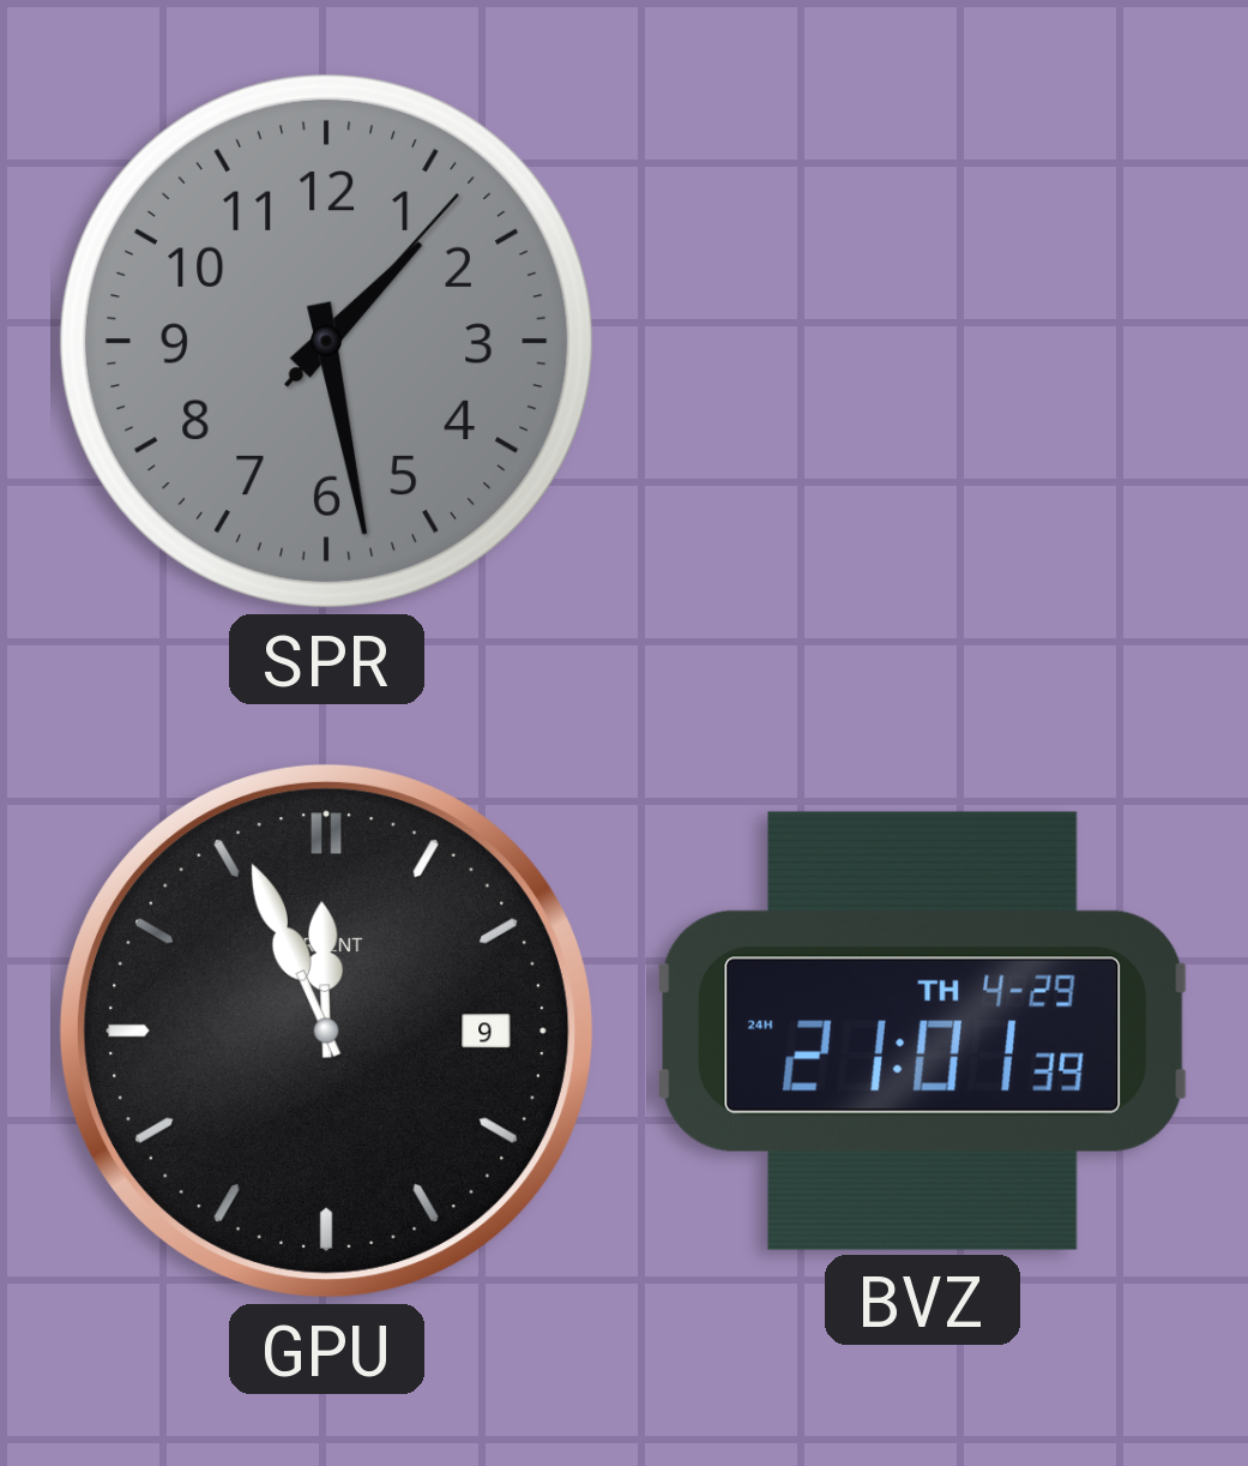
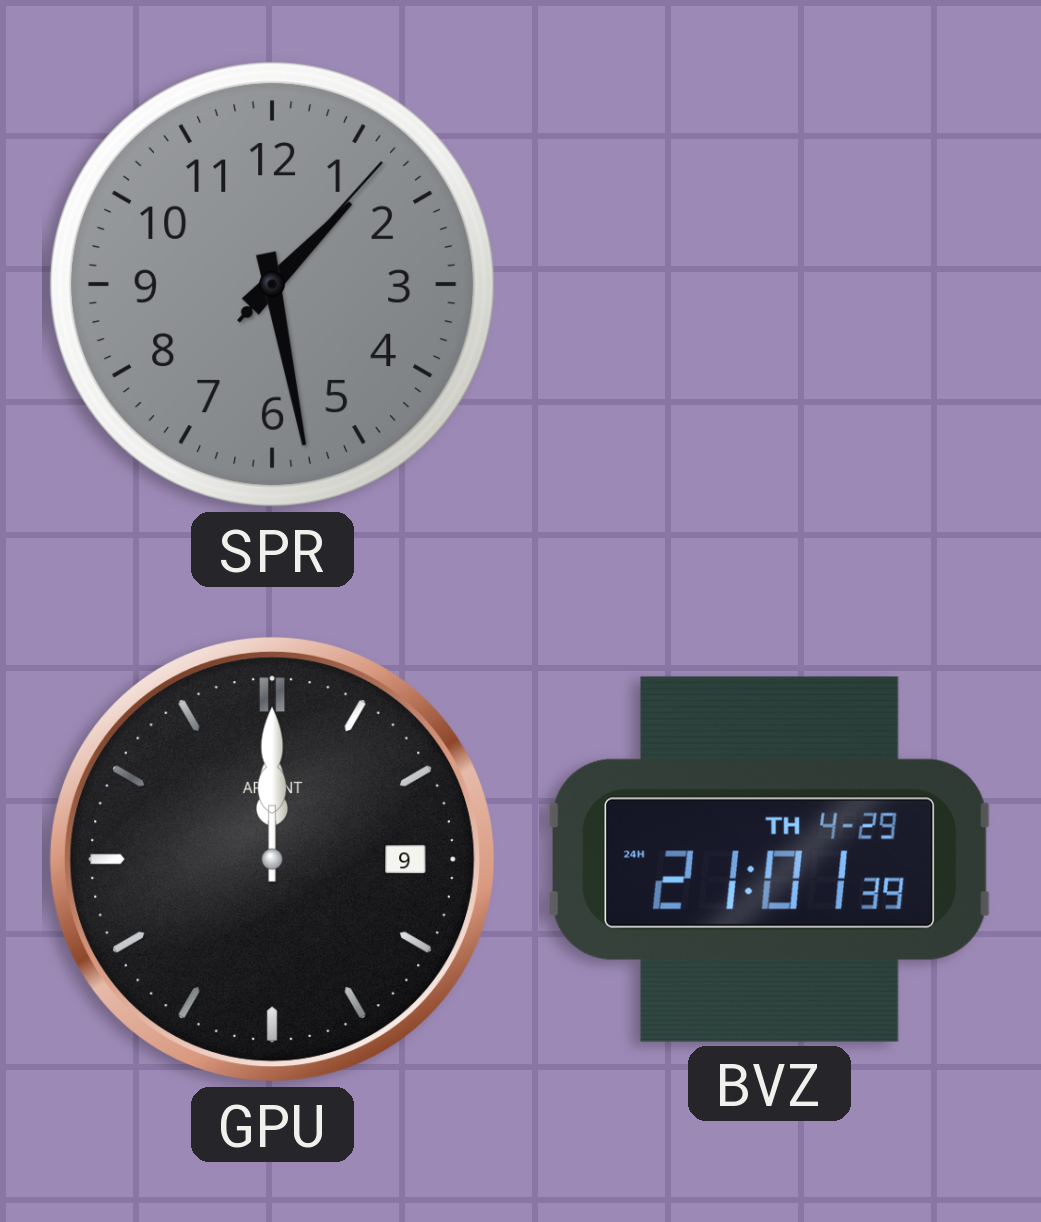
GPU: 11:56 -> 12:00 (273, 860)
